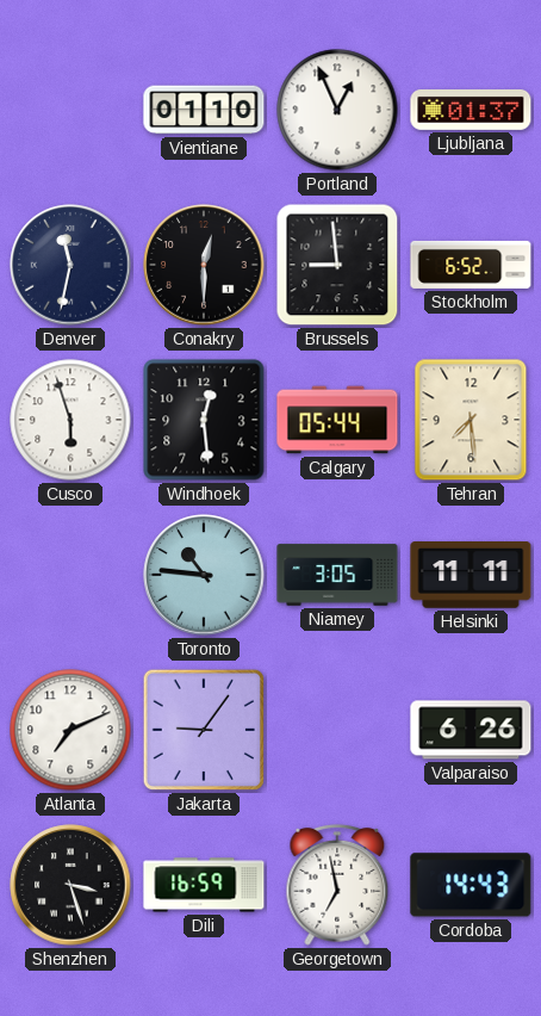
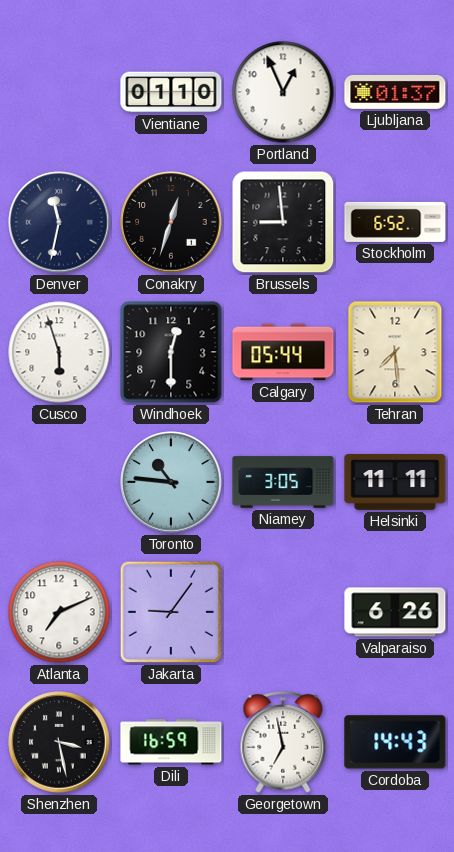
Conakry: 12:30 -> 12:33 (171, 222)
Windhoek: 12:29 -> 12:30 (171, 352)
Shenzhen: 3:27 -> 3:28 (59, 742)
